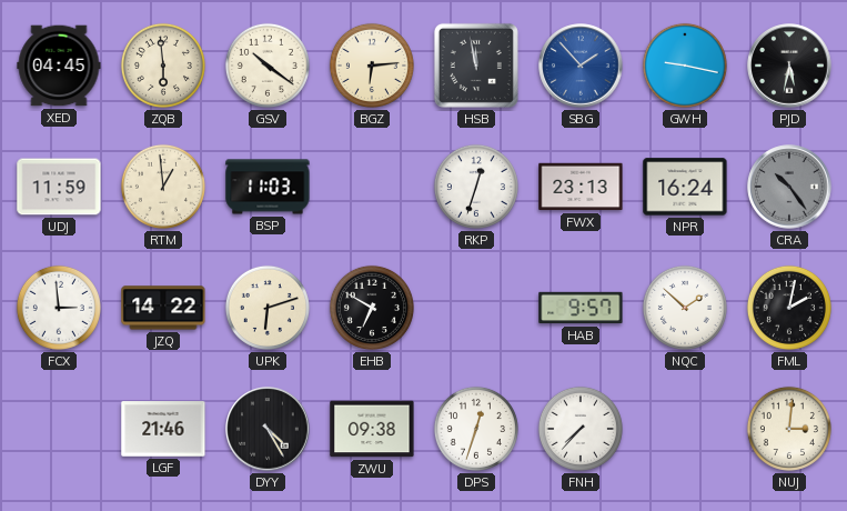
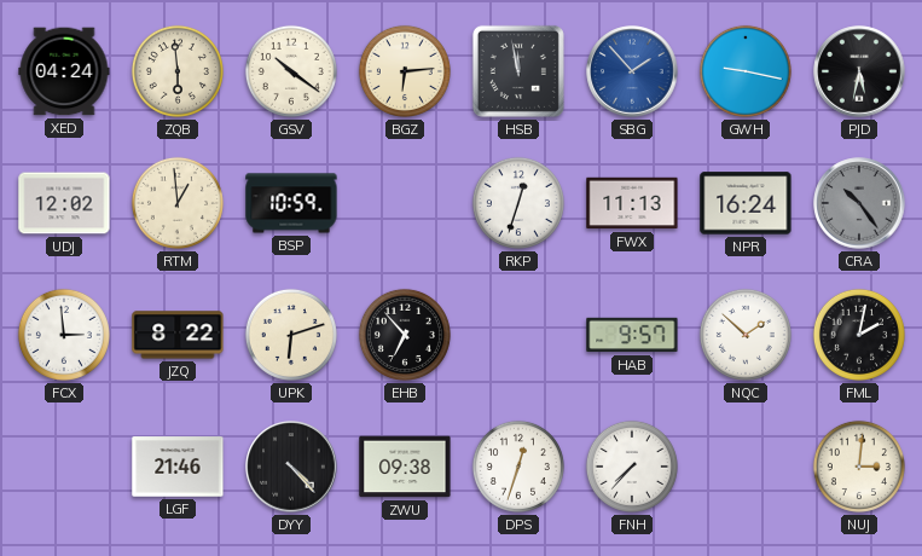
XED: 04:45 -> 04:24 (64, 71)
UDJ: 11:59 -> 12:02 (64, 203)
BSP: 11:03 -> 10:59 (291, 203)
FWX: 23:13 -> 11:13 (632, 203)
JZQ: 14:22 -> 8:22 (178, 335)
EHB: 6:50 -> 6:53 (405, 335)
DYY: 4:25 -> 4:23 (291, 467)
